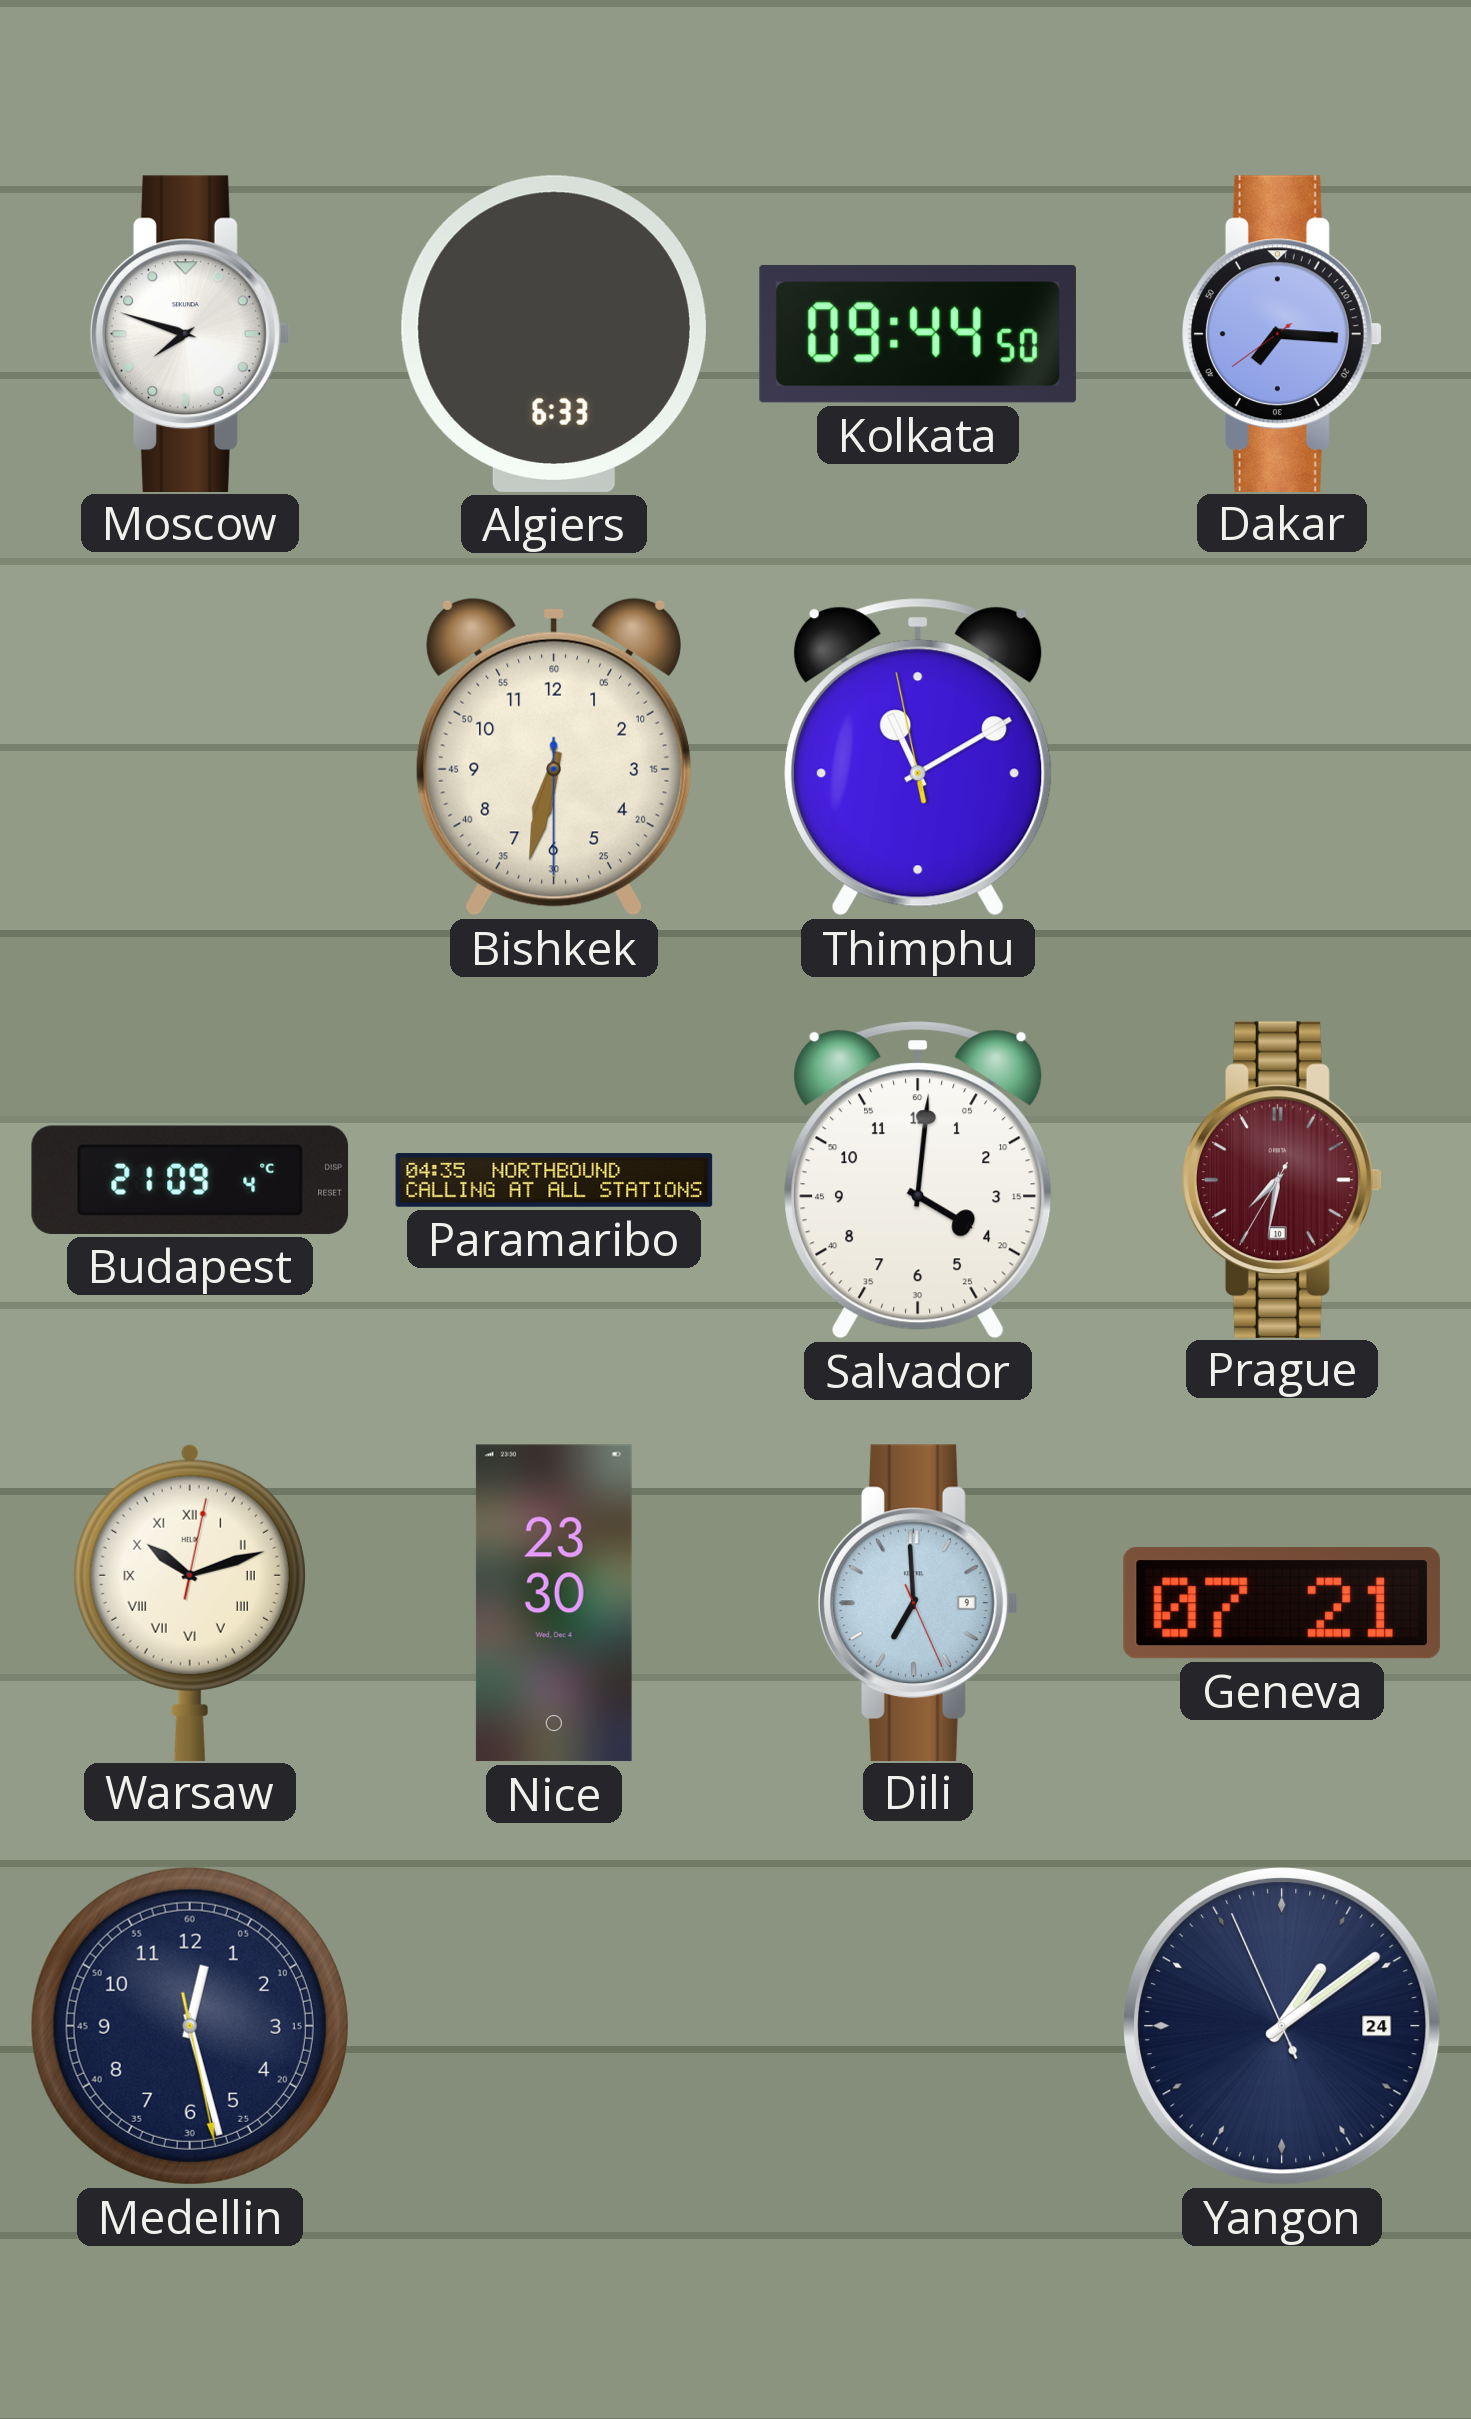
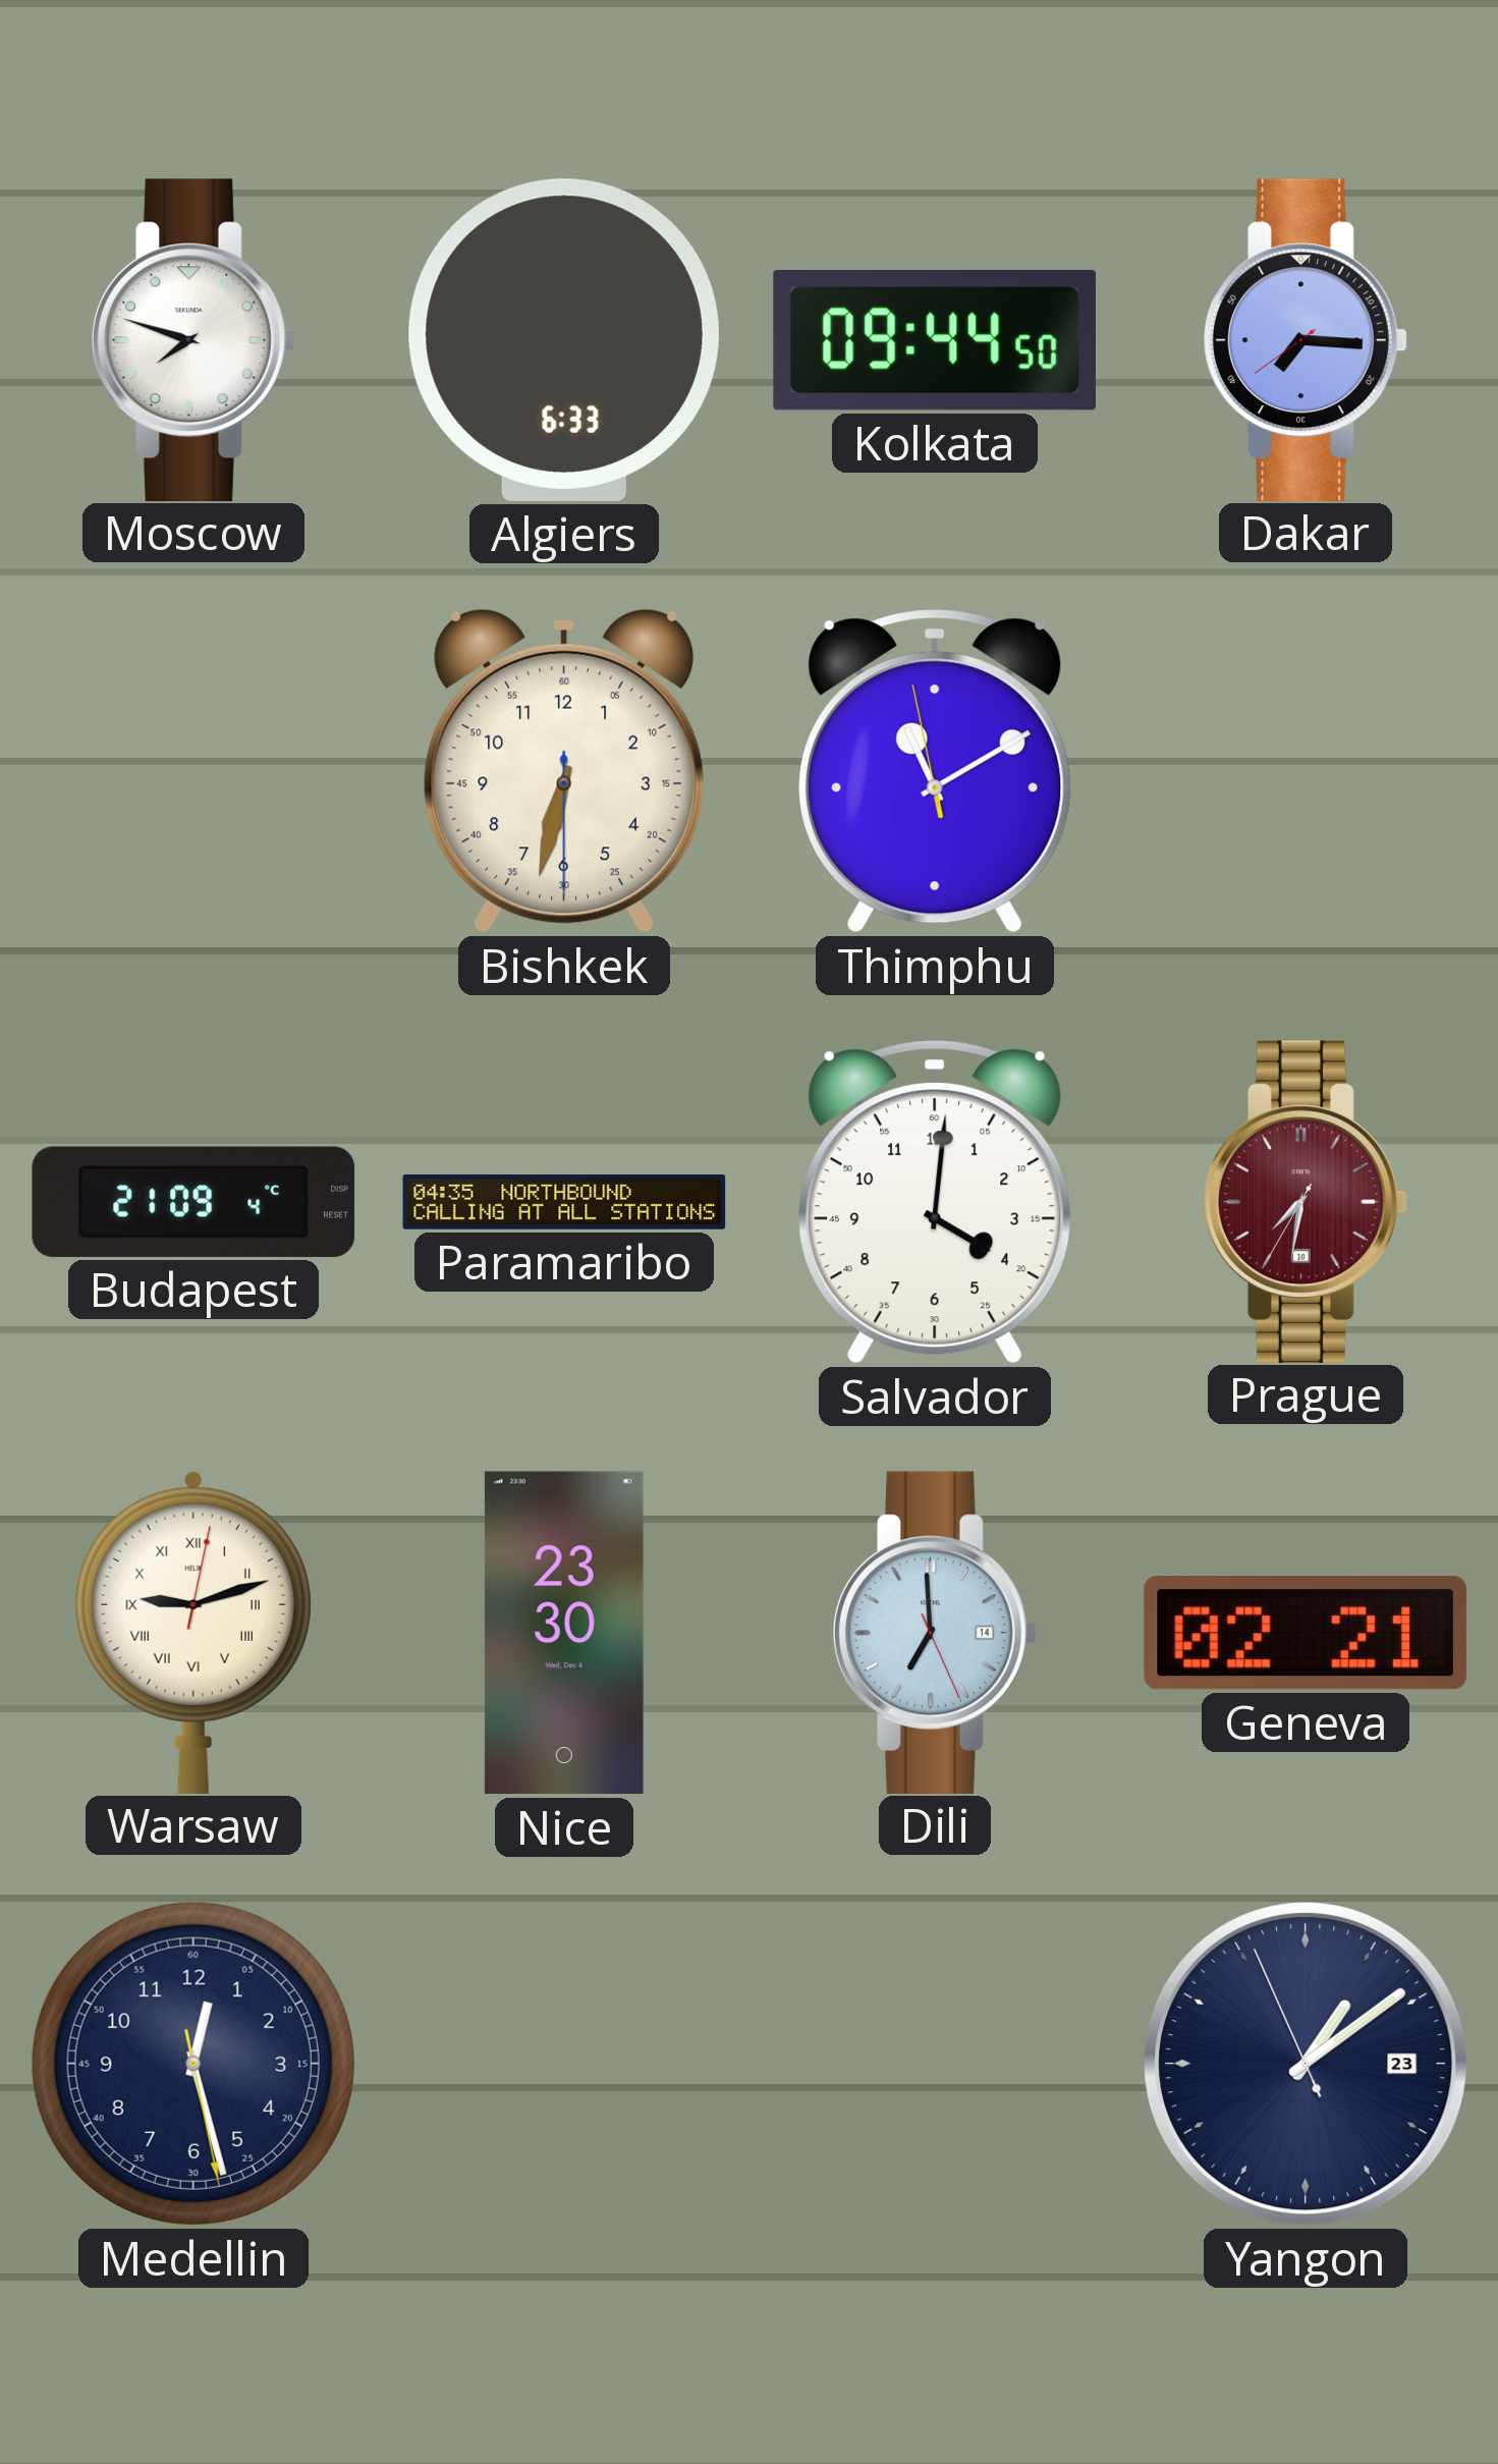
Warsaw: 10:12 -> 9:12 (193, 1632)
Dili date: 9 -> 14 (936, 1632)
Geneva: 07:21 -> 02:21 (1306, 1633)
Yangon date: 24 -> 23 (1306, 2064)
